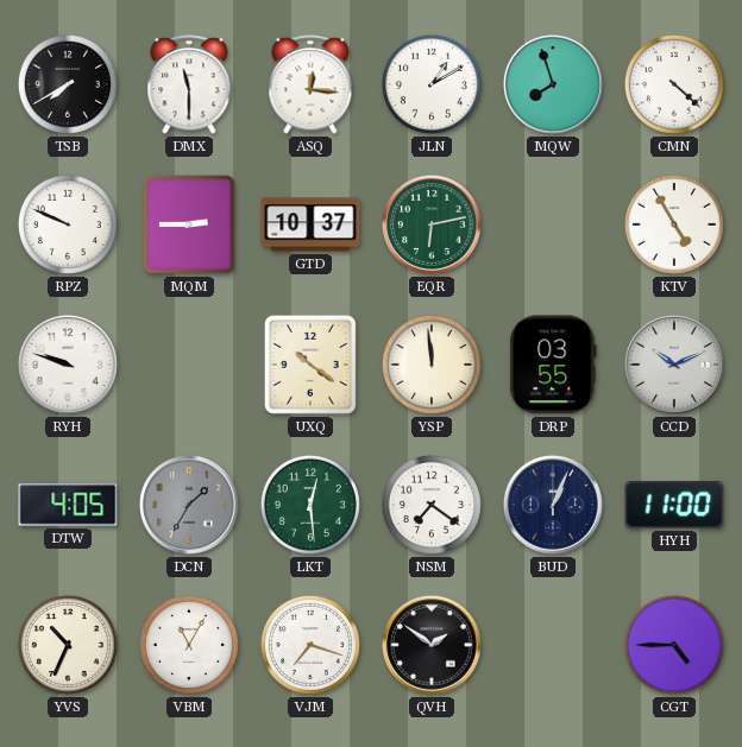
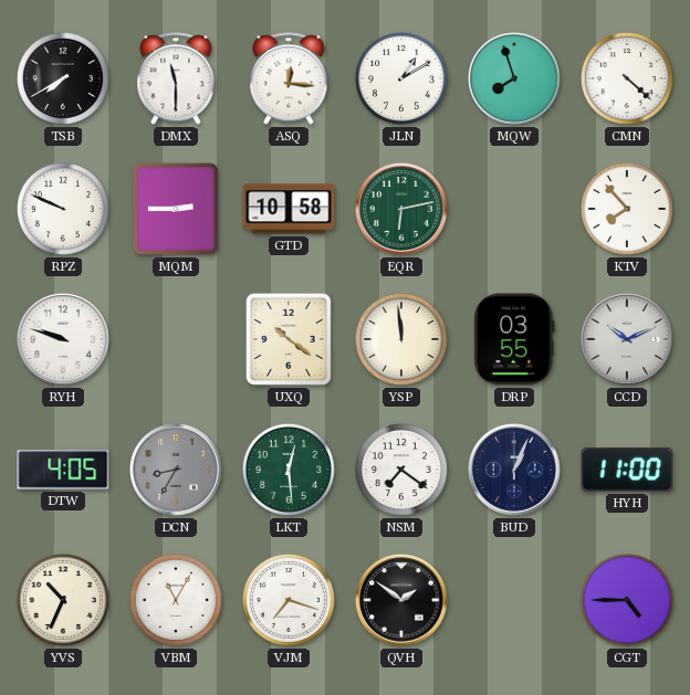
GTD: 10:37 -> 10:58 (289, 209)
KTV: 4:55 -> 7:53 (627, 209)
DCN: 1:35 -> 8:35 (177, 471)
